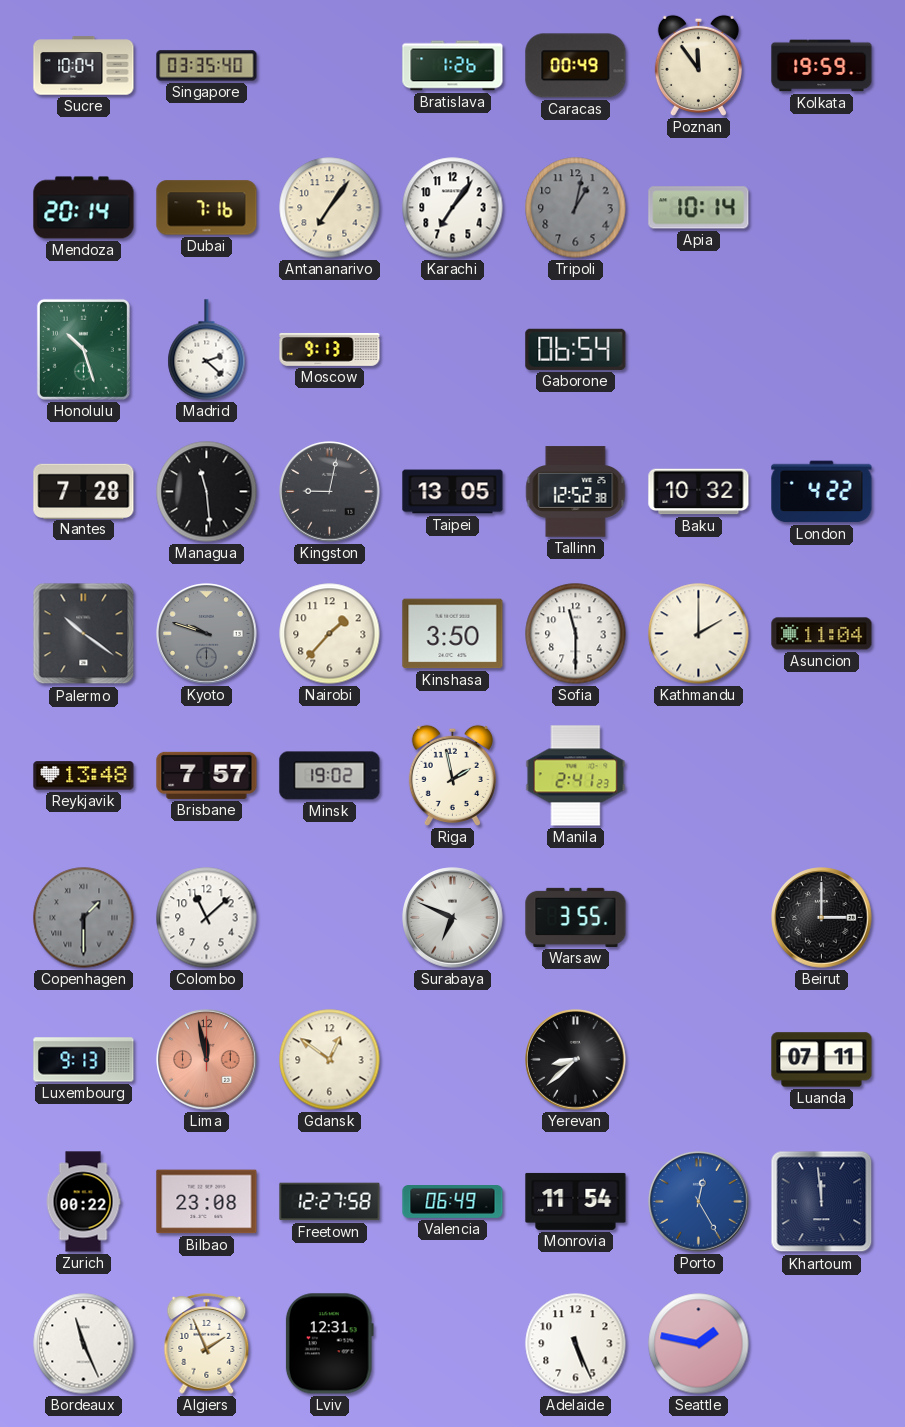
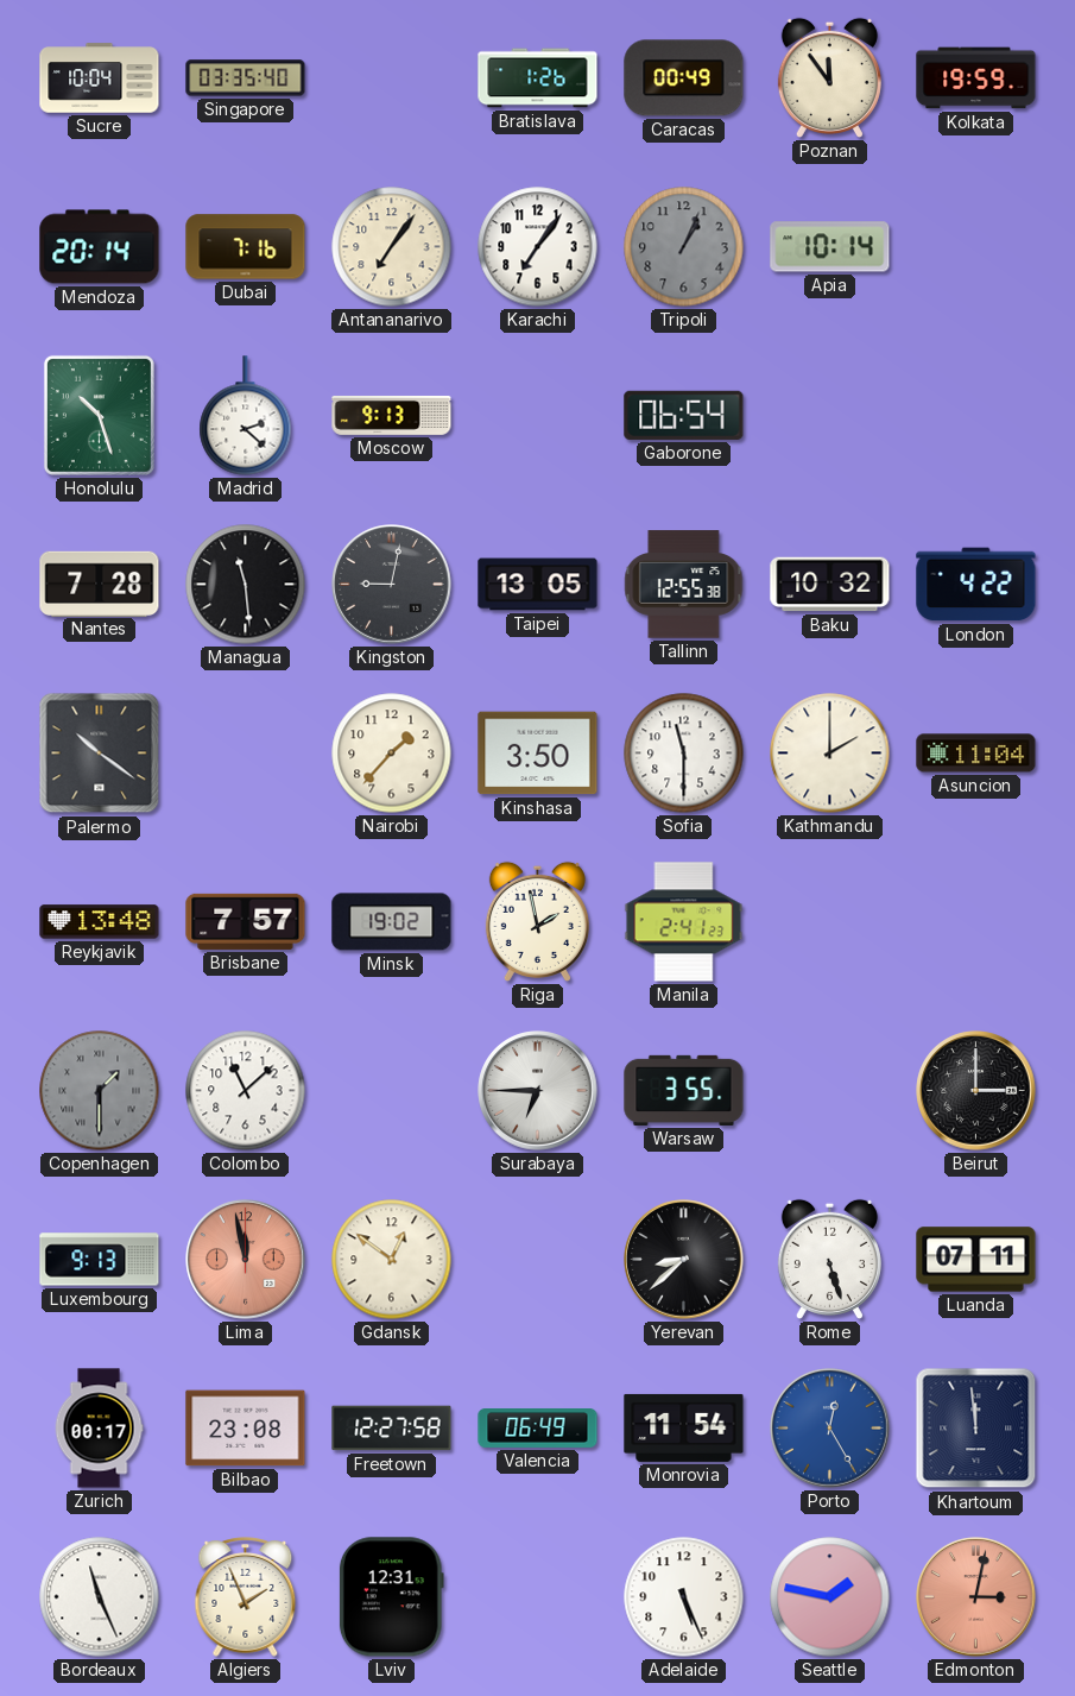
Tripoli: 1:02 -> 1:04 (684, 247)
Tallinn: 12:52 -> 12:55 (684, 585)
Kyoto: 9:48 -> none (207, 634)
Surabaya: 6:49 -> 6:45 (538, 1091)
Rome: none -> 5:27 (829, 1259)
Zurich: 00:22 -> 00:17 (99, 1429)
Edmonton: none -> 3:02 (976, 1597)
